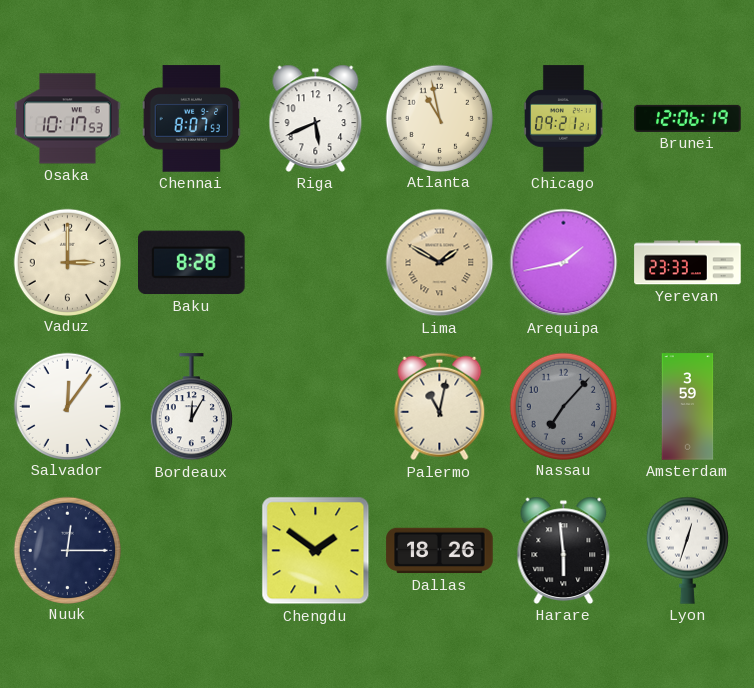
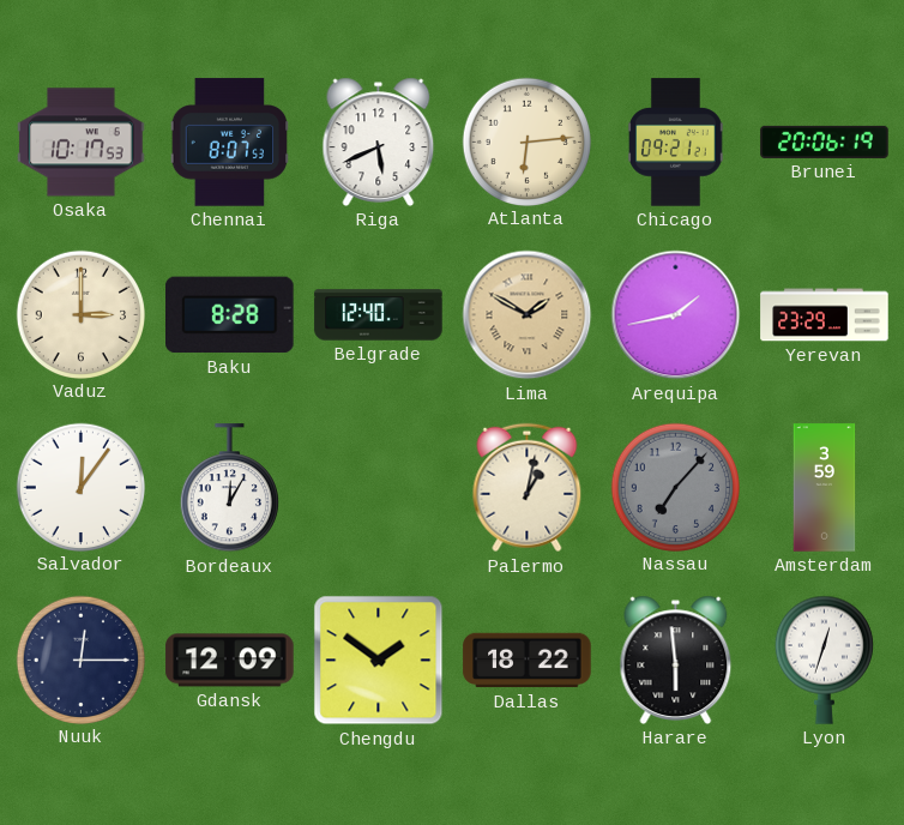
Atlanta: 10:58 -> 6:14 (526, 141)
Brunei: 12:06 -> 20:06 (825, 141)
Belgrade: none -> 12:40 (379, 315)
Yerevan: 23:33 -> 23:29 (825, 315)
Palermo: 11:02 -> 1:02 (528, 488)
Gdansk: none -> 12:09 (230, 661)
Dallas: 18:26 -> 18:22 (528, 661)
